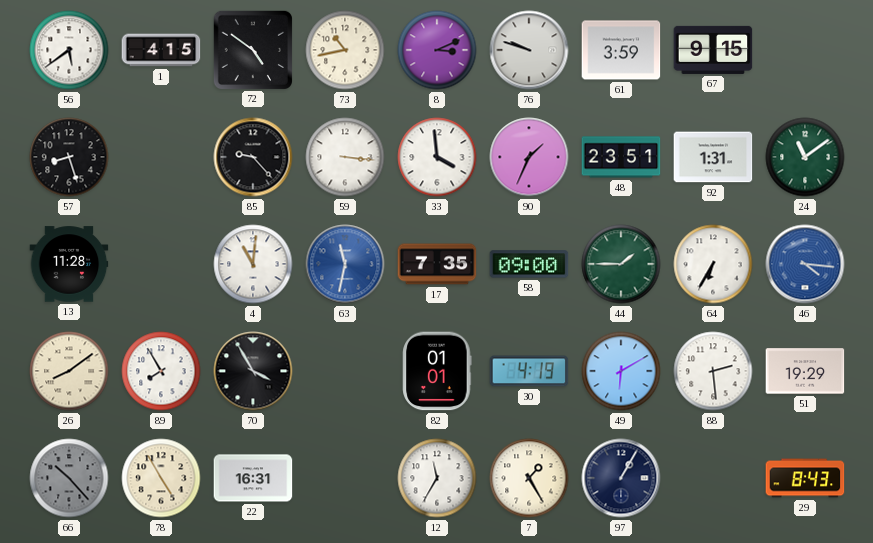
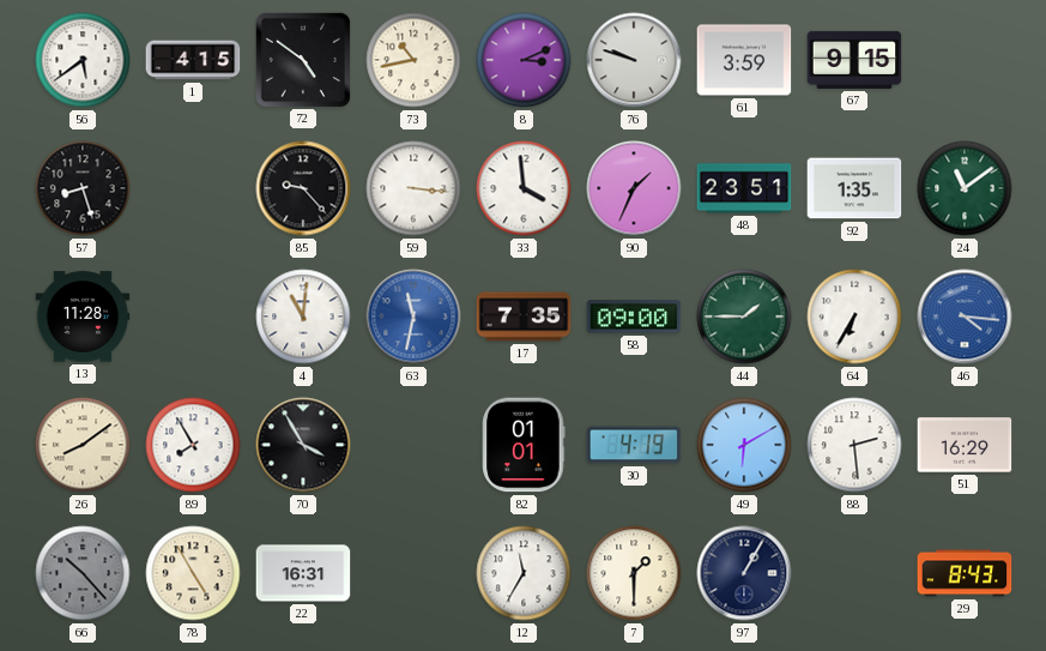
92: 1:31 -> 1:35 (854, 188)
51: 19:29 -> 16:29 (965, 445)
7: 1:25 -> 1:30 (634, 573)
